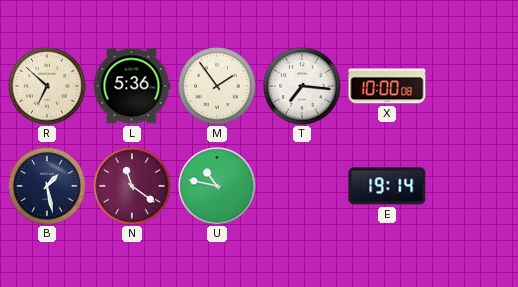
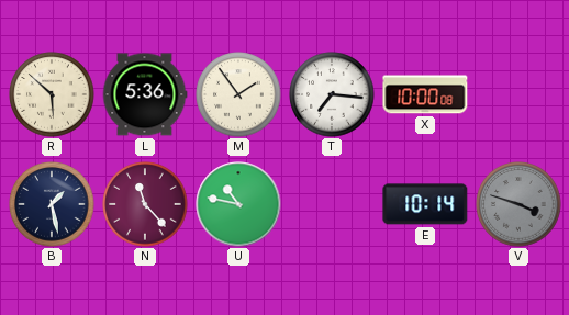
R: 6:52 -> 5:52 (52, 94)
N: 11:21 -> 11:23 (145, 204)
E: 19:14 -> 10:14 (425, 204)
V: none -> 3:48 (518, 204)
